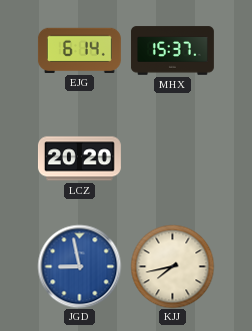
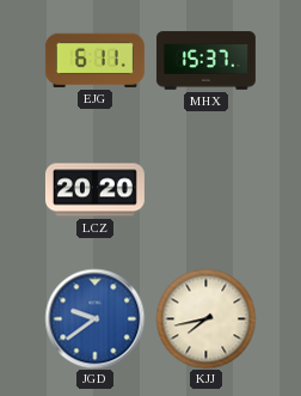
EJG: 6:14 -> 6:11 (94, 60)
JGD: 8:58 -> 9:39 (94, 318)
